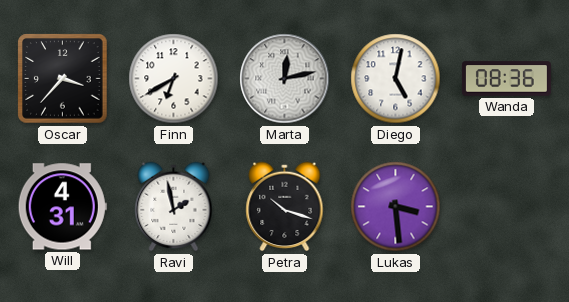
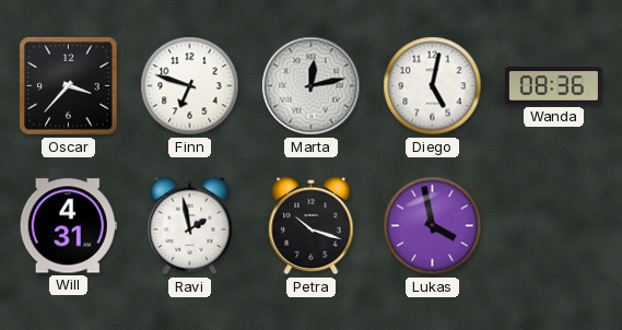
Finn: 6:40 -> 6:48 (190, 86)
Lukas: 3:29 -> 3:58 (433, 226)
